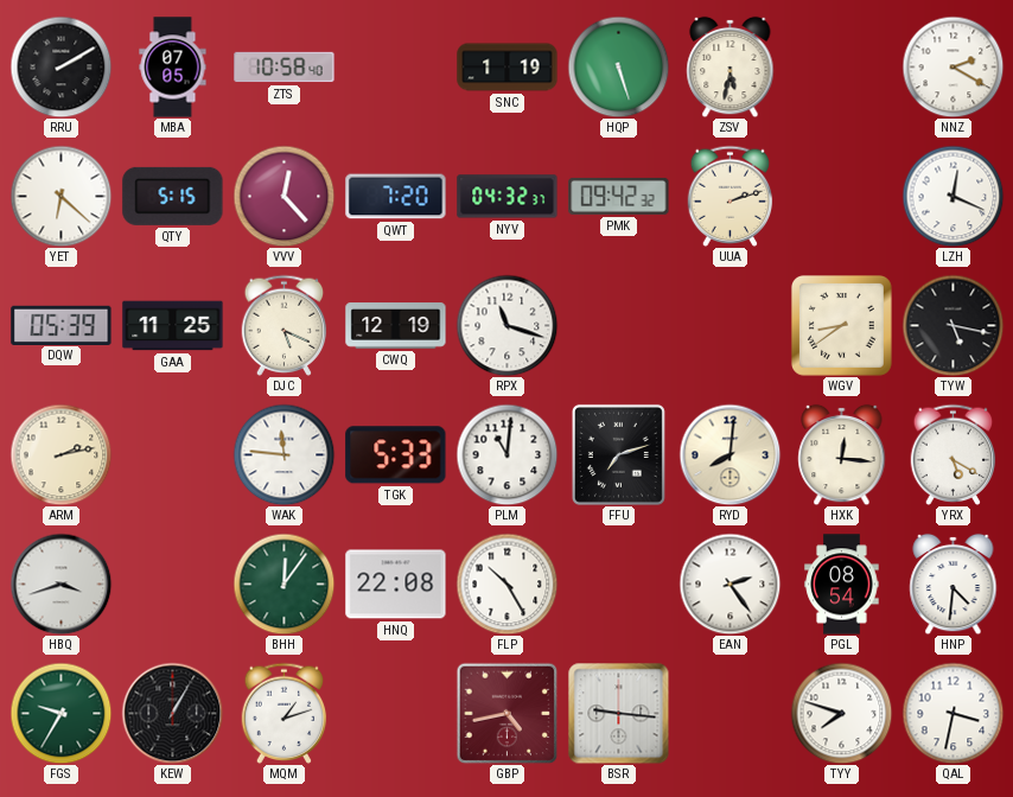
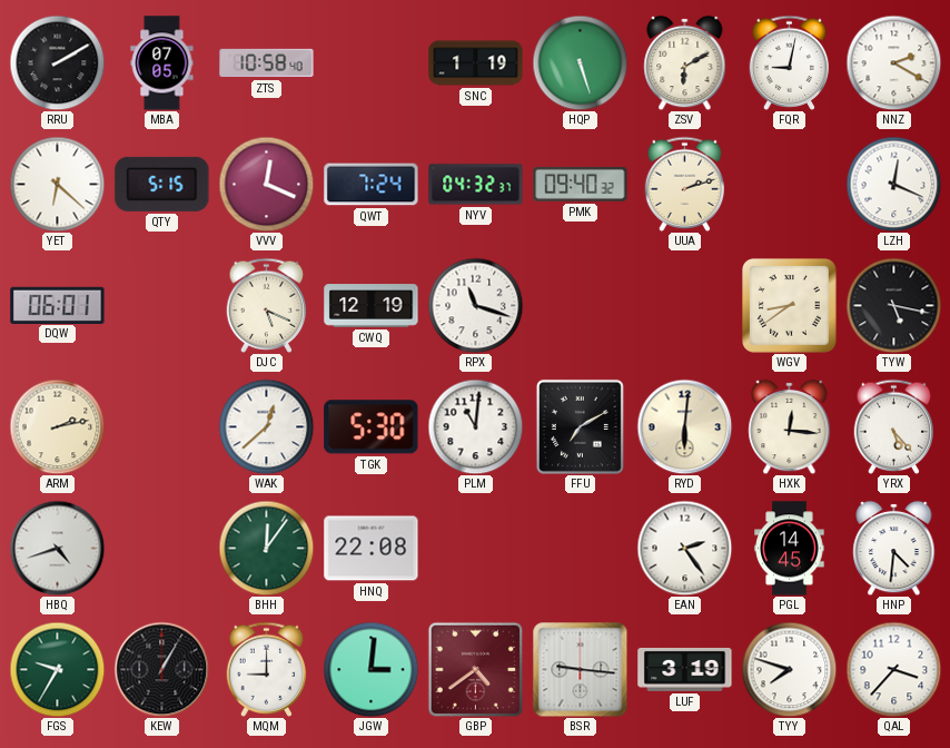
ZSV: 5:32 -> 6:10 (685, 62)
FQR: none -> 9:02 (790, 62)
VVV: 12:23 -> 12:19 (266, 184)
QWT: 7:20 -> 7:24 (372, 185)
PMK: 09:42 -> 09:40 (581, 184)
DQW: 05:39 -> 06:01 (58, 305)
GAA: 11:25 -> none (173, 326)
WAK: 11:46 -> 12:38 (266, 426)
TGK: 5:33 -> 5:30 (372, 427)
FFU: 7:12 -> 7:10 (580, 426)
RYD: 8:01 -> 6:01 (684, 426)
YRX: 5:20 -> 5:23 (894, 426)
HBQ: 3:42 -> 4:42 (57, 548)
FLP: 10:25 -> none (507, 584)
PGL: 08:54 -> 14:45 (790, 549)
MQM: 1:12 -> 9:00 (267, 669)
JGW: none -> 3:01 (370, 669)
GBP: 4:43 -> 4:39 (475, 669)
LUF: none -> 3:19 (685, 669)
QAL: 3:32 -> 3:37 (893, 669)
